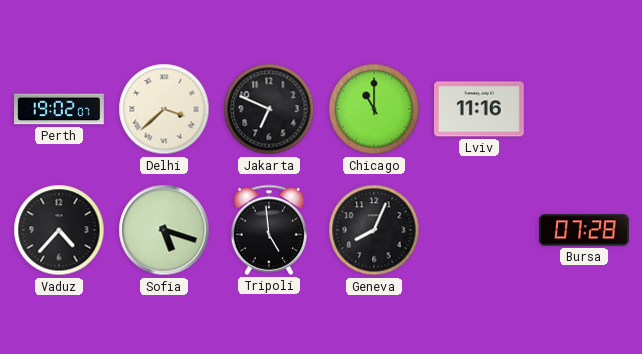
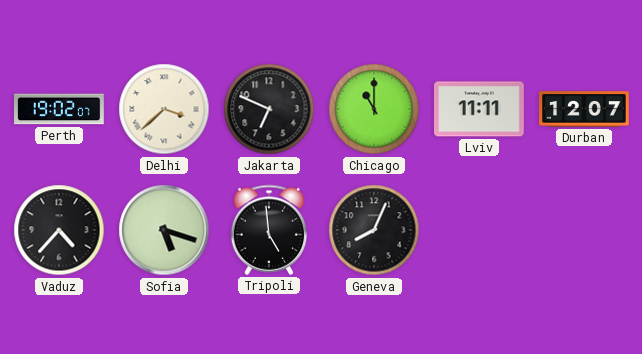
Lviv: 11:16 -> 11:11 (480, 109)
Durban: none -> 12:07 (584, 109)
Bursa: 07:28 -> none (585, 230)
